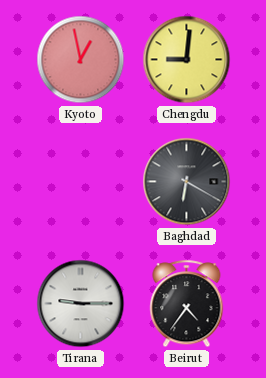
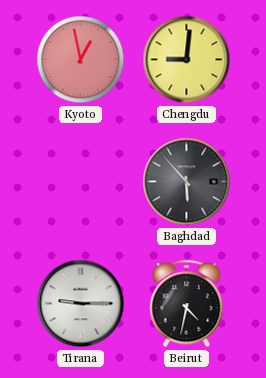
Baghdad: 6:20 -> 5:53 (187, 182)
Beirut: 4:36 -> 4:32 (187, 304)
